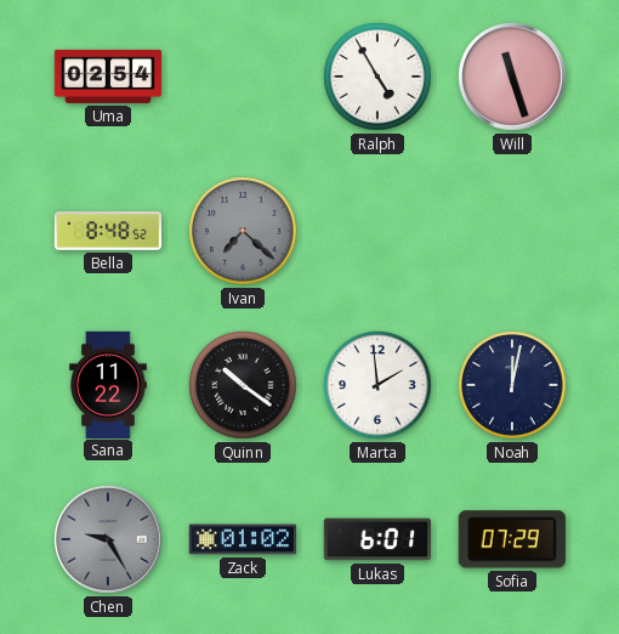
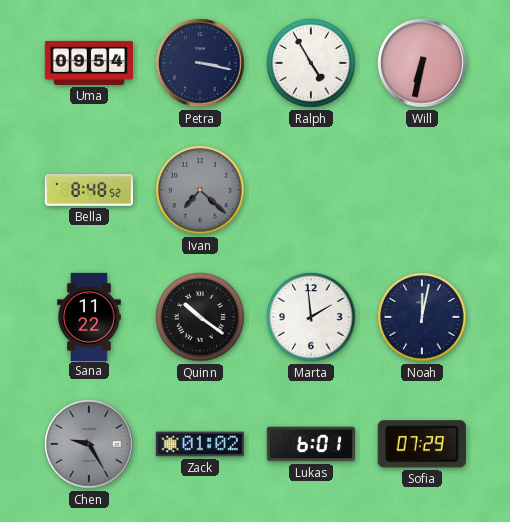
Uma: 02:54 -> 09:54 (88, 63)
Petra: none -> 3:17 (200, 63)
Will: 11:27 -> 6:32 (422, 63)
